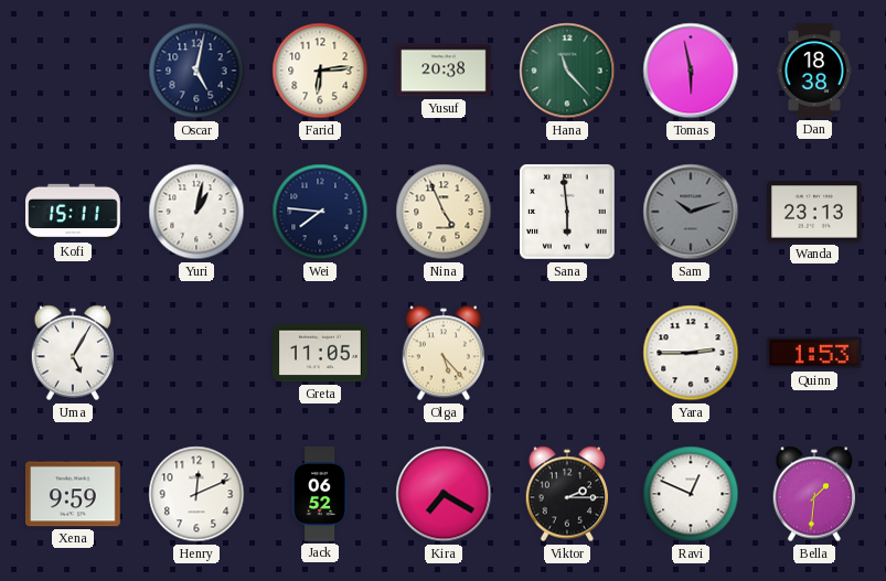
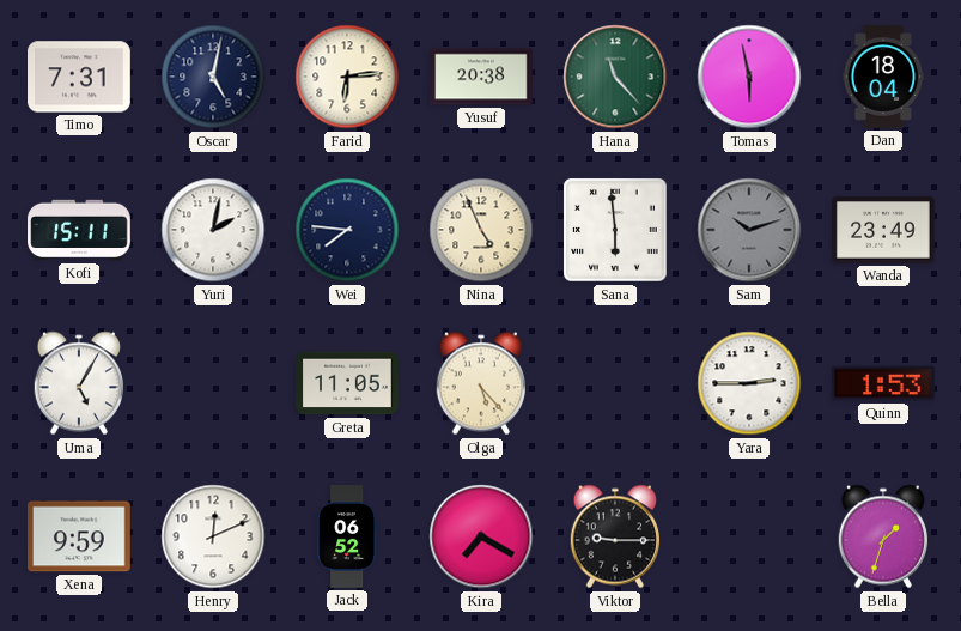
Timo: none -> 7:31 (80, 77)
Dan: 18:38 -> 18:04 (883, 78)
Yuri: 1:02 -> 2:02 (213, 230)
Wanda: 23:13 -> 23:49 (884, 230)
Viktor: 2:15 -> 9:15 (614, 536)
Ravi: 12:49 -> none (691, 494)
Bella: 1:31 -> 1:33 (882, 536)
